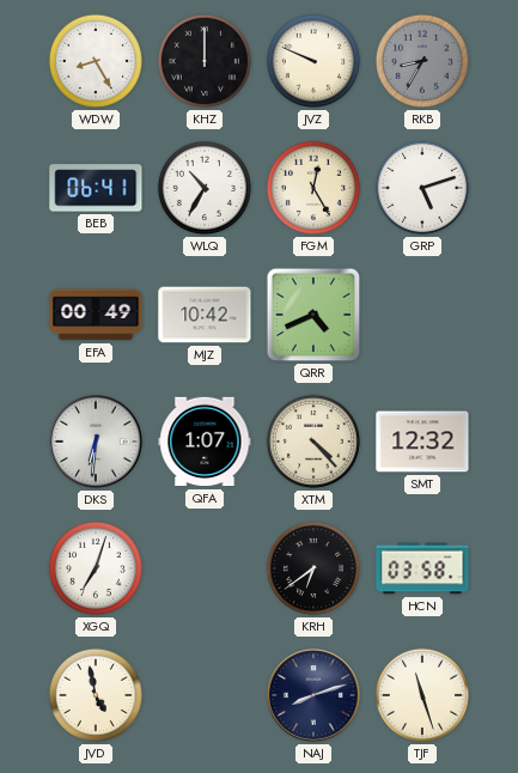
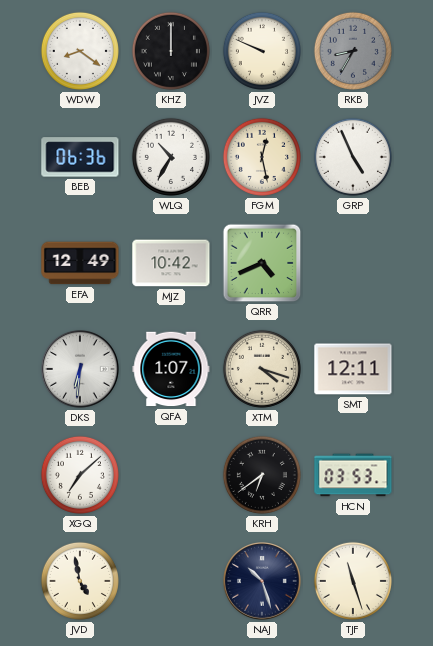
WDW: 8:25 -> 8:21 (80, 51)
BEB: 06:41 -> 06:36 (80, 157)
FGM: 12:25 -> 12:28 (262, 157)
GRP: 5:12 -> 4:56 (353, 157)
EFA: 00:49 -> 12:49 (80, 263)
XTM: 4:23 -> 4:18 (262, 369)
SMT: 12:32 -> 12:11 (353, 369)
XGQ: 7:03 -> 7:08 (80, 475)
HCN: 03:58 -> 03:53 (353, 475)
NAJ: 8:12 -> 10:27 (263, 582)
